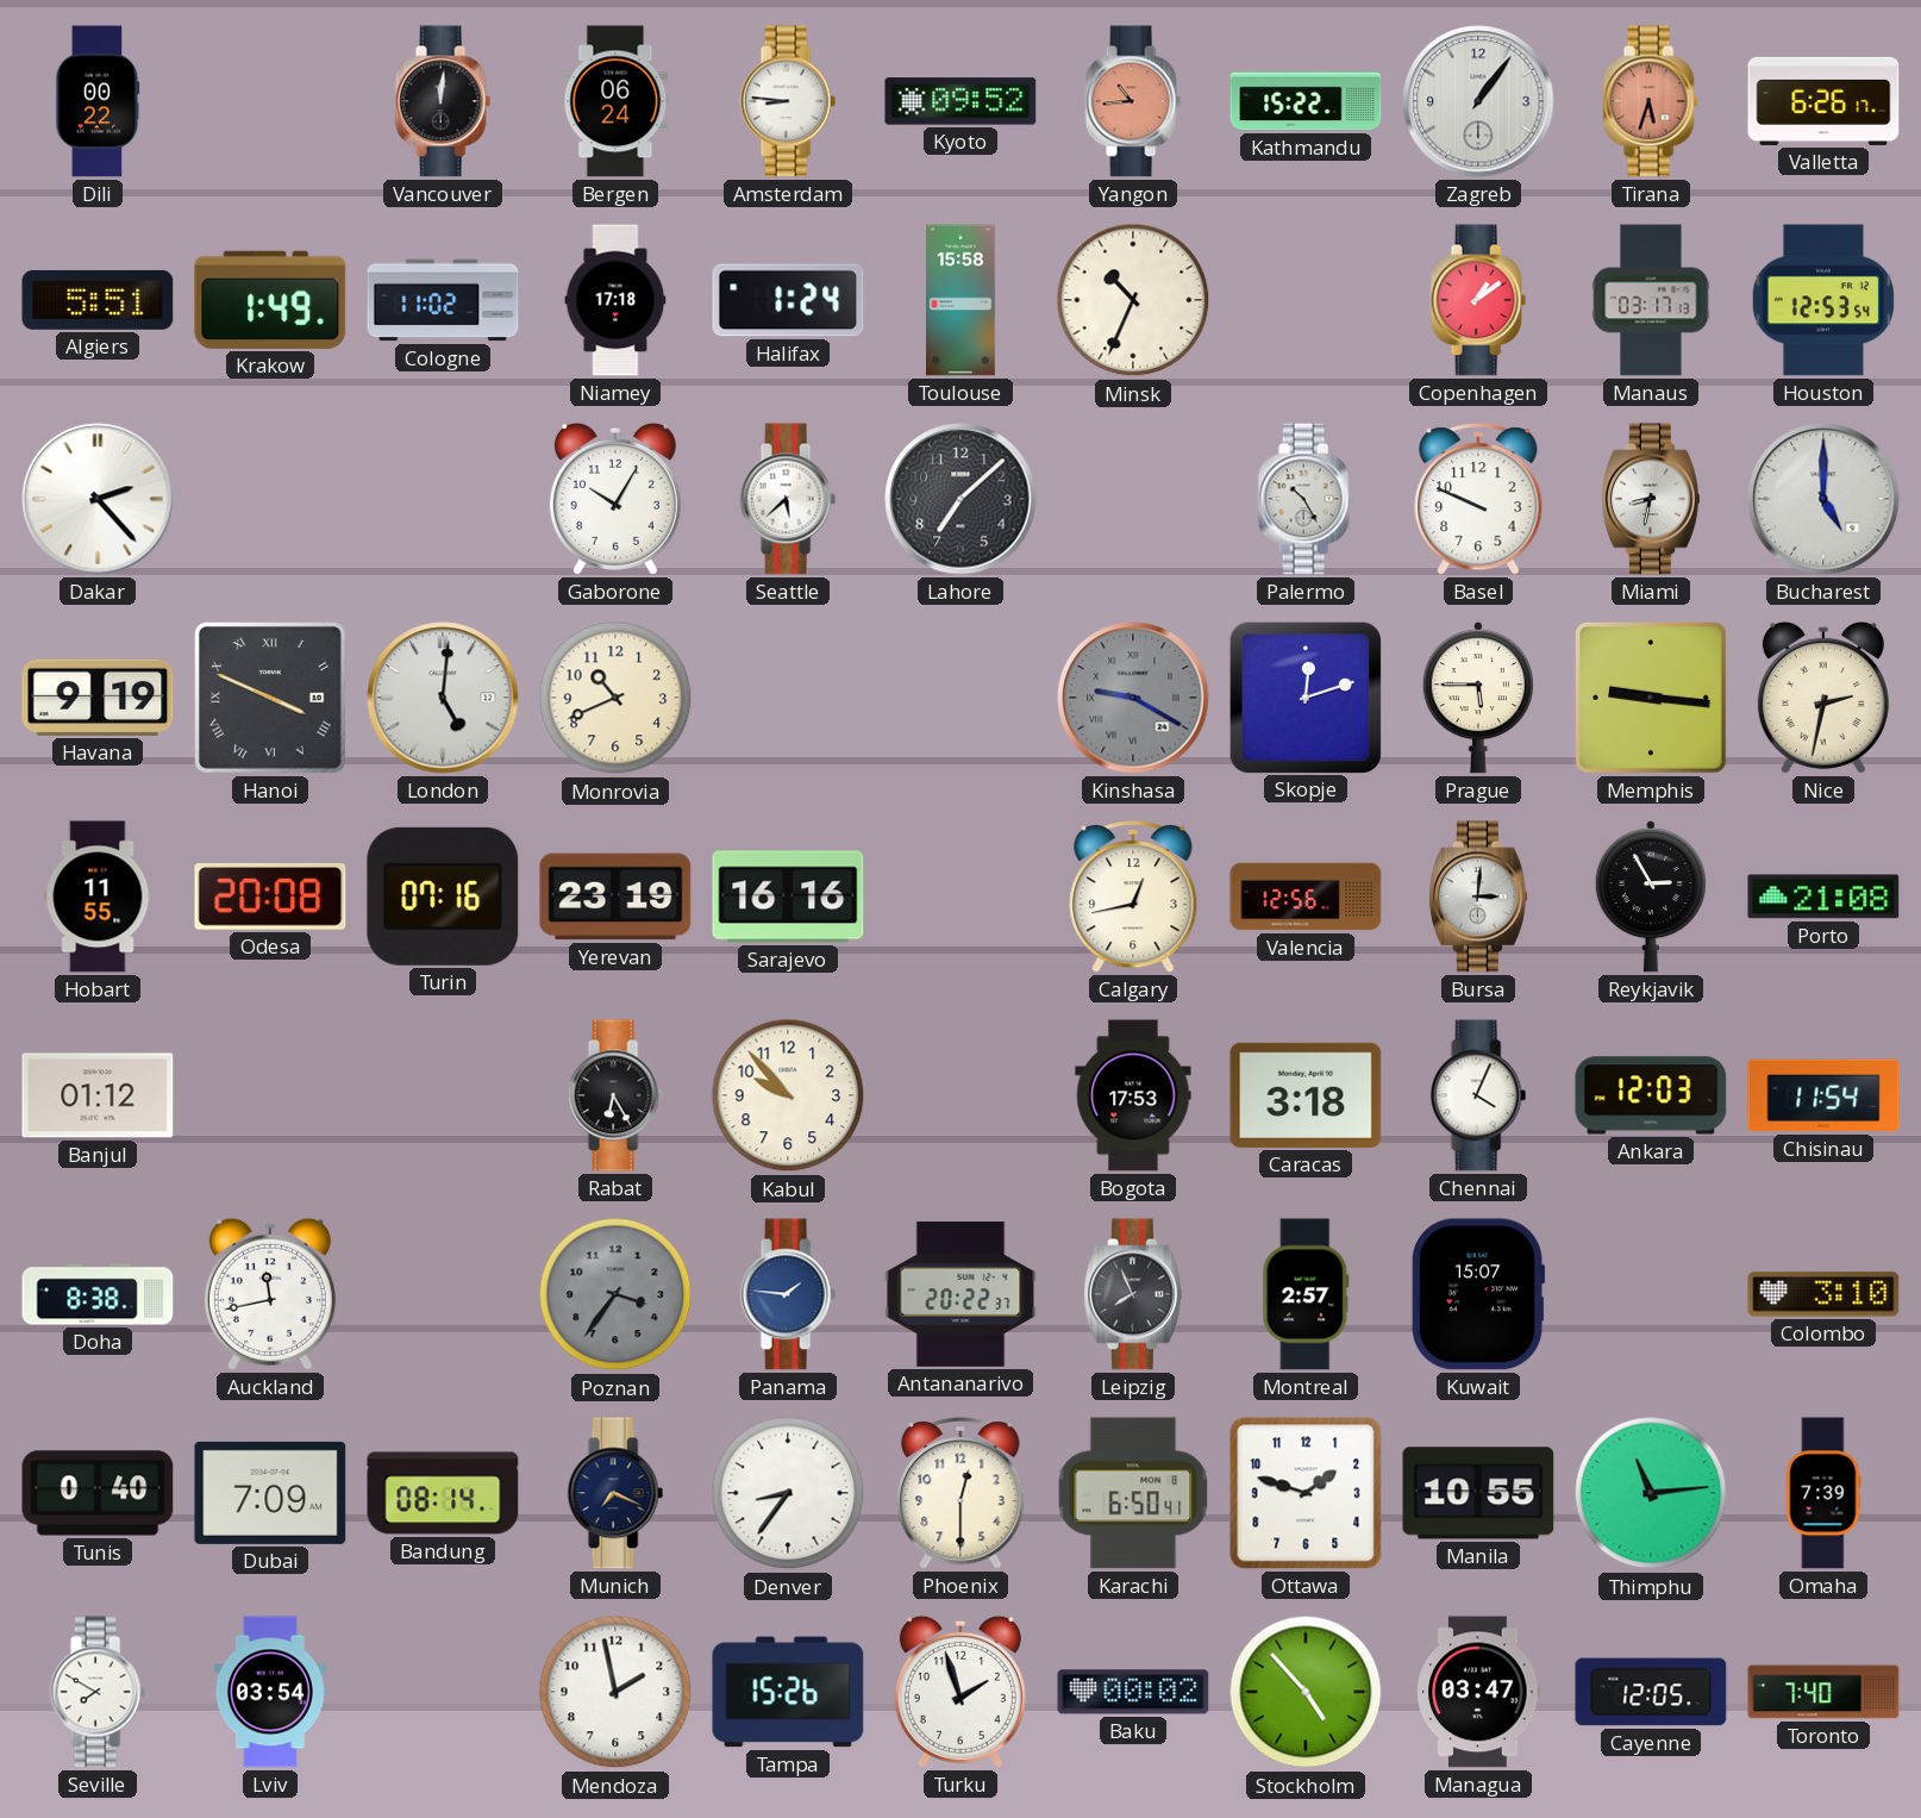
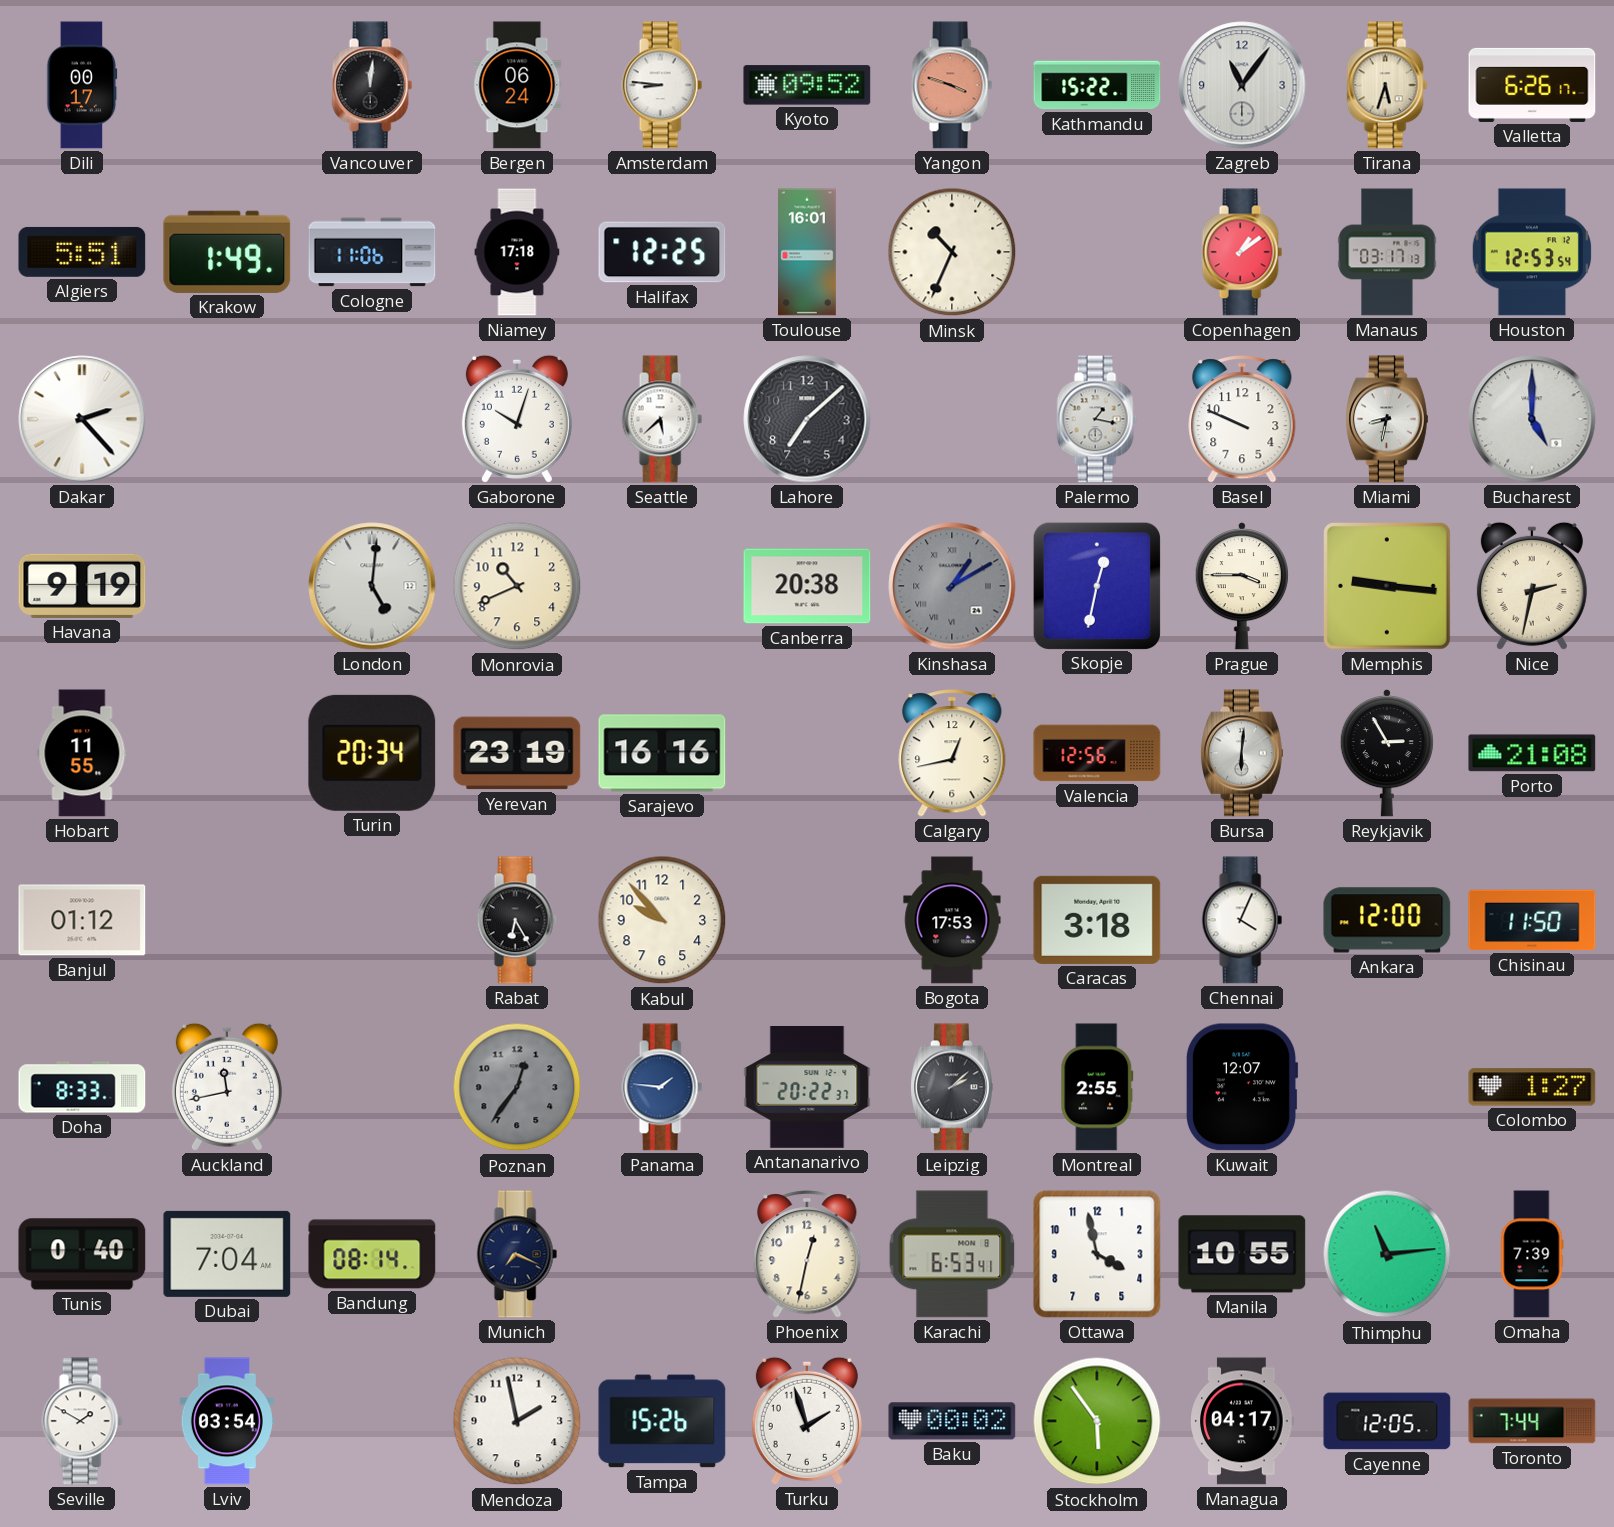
Dili: 00:22 -> 00:17 (82, 85)
Yangon: 10:44 -> 3:48 (952, 85)
Zagreb: 1:06 -> 11:06 (1242, 85)
Tirana dial: salmon -> cream (1387, 85)
Cologne: 11:02 -> 11:06 (372, 252)
Halifax: 1:24 -> 12:25 (662, 252)
Toulouse: 15:58 -> 16:01 (808, 252)
Gaborone: 10:05 -> 10:03 (517, 419)
Palermo: 10:25 -> 1:17 (1097, 419)
Hanoi: 3:49 -> none (271, 699)
Canberra: none -> 20:38 (807, 586)
Kinshasa: 9:20 -> 1:10 (952, 586)
Skopje: 12:12 -> 12:32 (1096, 585)
Prague: 5:45 -> 3:45 (1242, 587)
Odesa: 20:08 -> none (270, 896)
Turin: 07:16 -> 20:34 (372, 753)
Bursa: 3:01 -> 6:01 (1242, 753)
Ankara: 12:03 -> 12:00 (1387, 920)
Chisinau: 11:54 -> 11:50 (1532, 920)
Doha: 8:38 -> 8:33 (82, 1087)
Poznan: 3:36 -> 12:36 (517, 1087)
Leipzig: 7:56 -> 2:08 (952, 1087)
Montreal: 2:57 -> 2:55 (1097, 1087)
Kuwait: 15:07 -> 12:07 (1242, 1087)
Colombo: 3:10 -> 1:27 (1532, 1087)
Dubai: 7:09 -> 7:04 (227, 1254)
Denver: 8:36 -> none (788, 1493)
Phoenix: 12:30 -> 12:32 (807, 1254)
Karachi: 6:50 -> 6:53 (952, 1254)
Ottawa: 1:48 -> 3:58 (1097, 1254)
Seville: 7:50 -> 1:50 (82, 1421)
Stockholm: 4:53 -> 5:54 (1097, 1421)
Managua: 03:47 -> 04:17 (1242, 1421)
Toronto: 7:40 -> 7:44 (1532, 1421)
